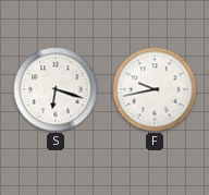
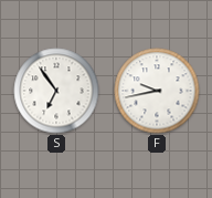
S: 6:18 -> 6:54 (56, 91)
